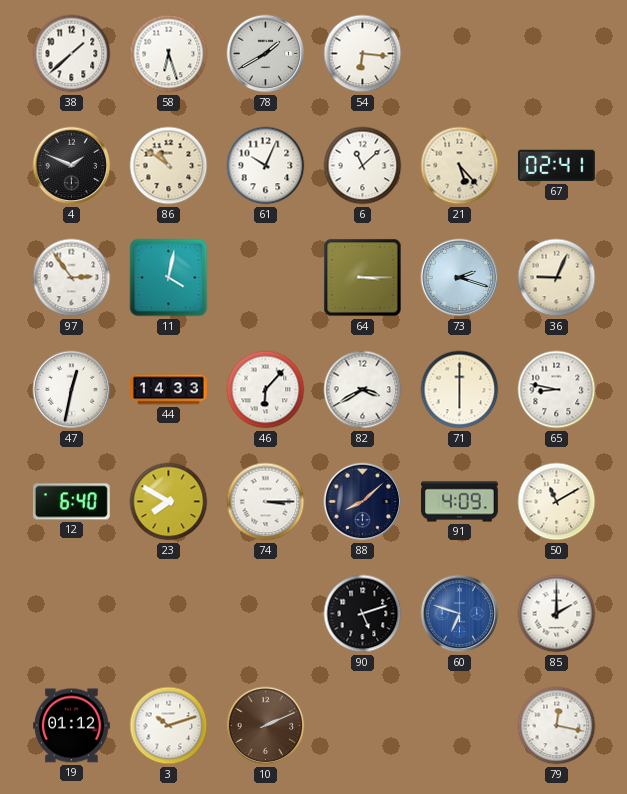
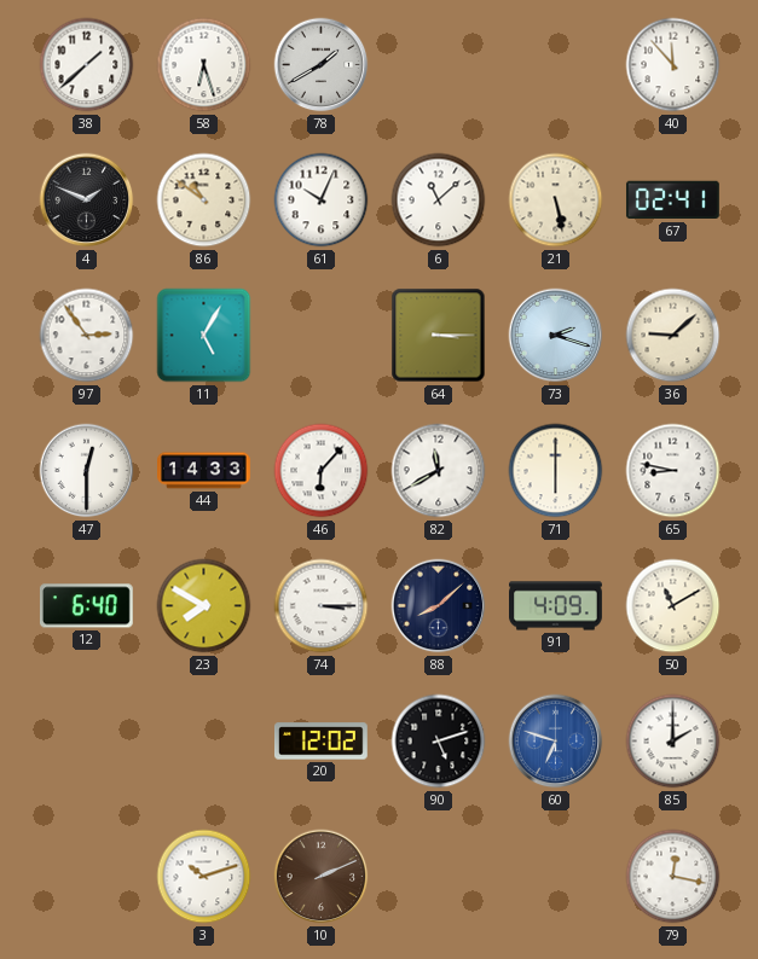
54: 6:16 -> none (363, 54)
40: none -> 11:53 (673, 65)
21: 5:23 -> 5:28 (556, 200)
11: 4:02 -> 5:05 (204, 336)
36: 9:04 -> 9:08 (673, 336)
47: 12:32 -> 12:30 (87, 471)
82: 3:40 -> 11:40 (439, 471)
20: none -> 12:02 (320, 742)
19: 01:12 -> none (72, 726)
